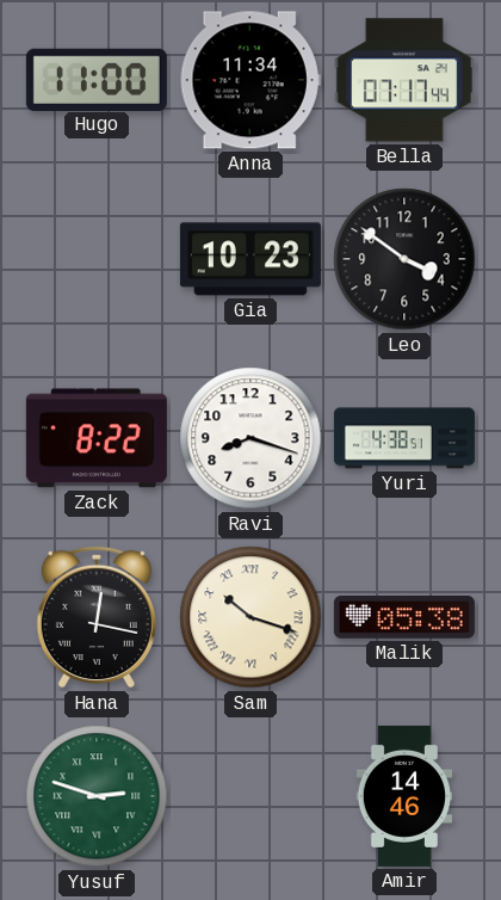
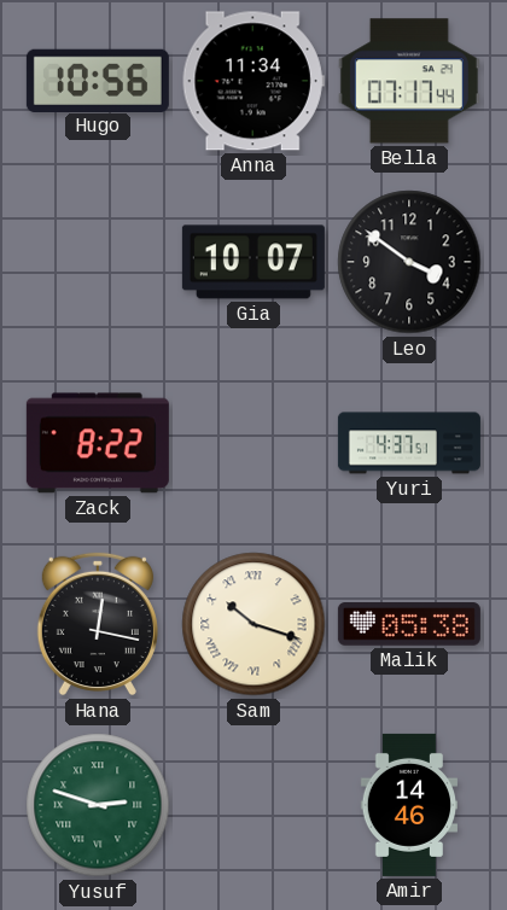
Hugo: 11:00 -> 10:56 (98, 80)
Gia: 10:23 -> 10:07 (253, 262)
Ravi: 8:18 -> none (250, 438)
Yuri: 4:38 -> 4:37 (409, 443)
